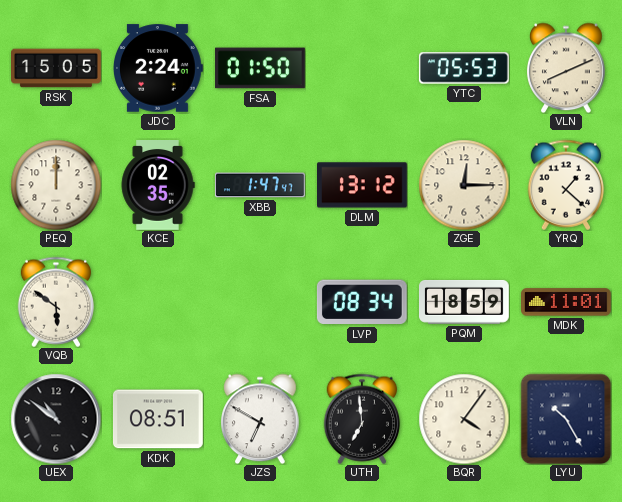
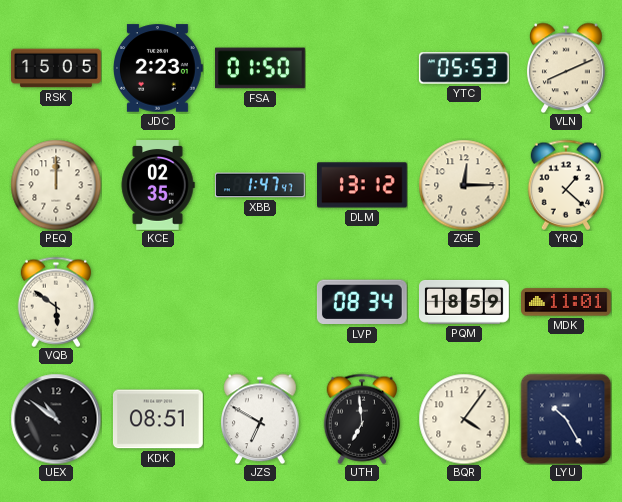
JDC: 2:24 -> 2:23 (158, 68)
